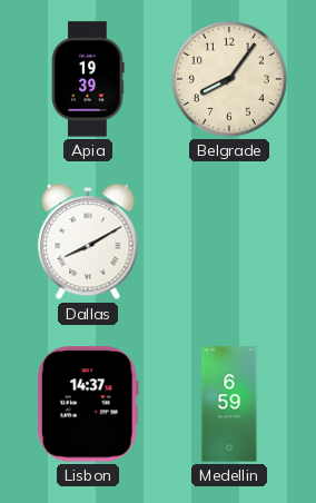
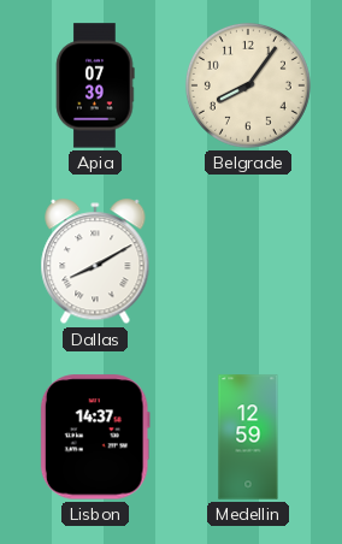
Apia: 19:39 -> 07:39 (95, 85)
Medellin: 6:59 -> 12:59 (248, 437)
